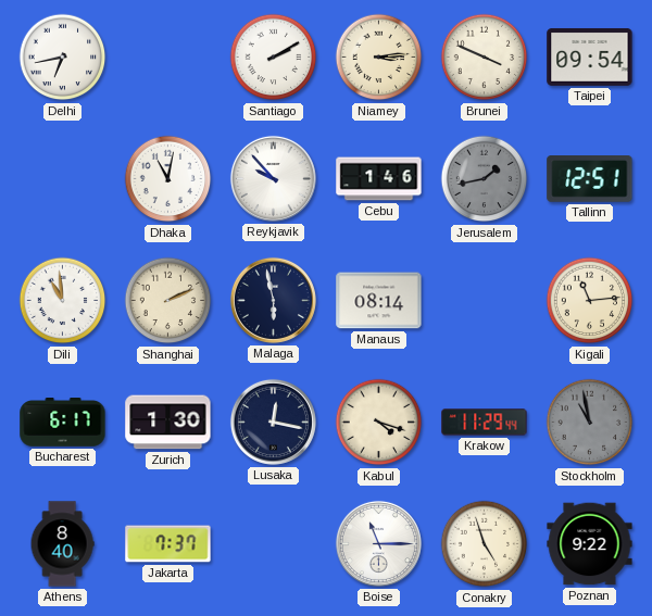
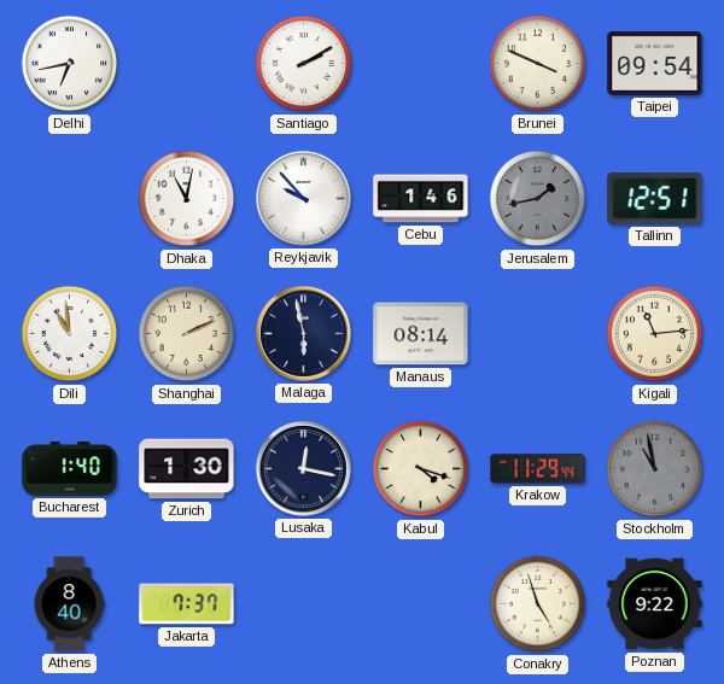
Niamey: 3:14 -> none (379, 58)
Bucharest: 6:17 -> 1:40 (70, 469)
Boise: 11:15 -> none (378, 543)
